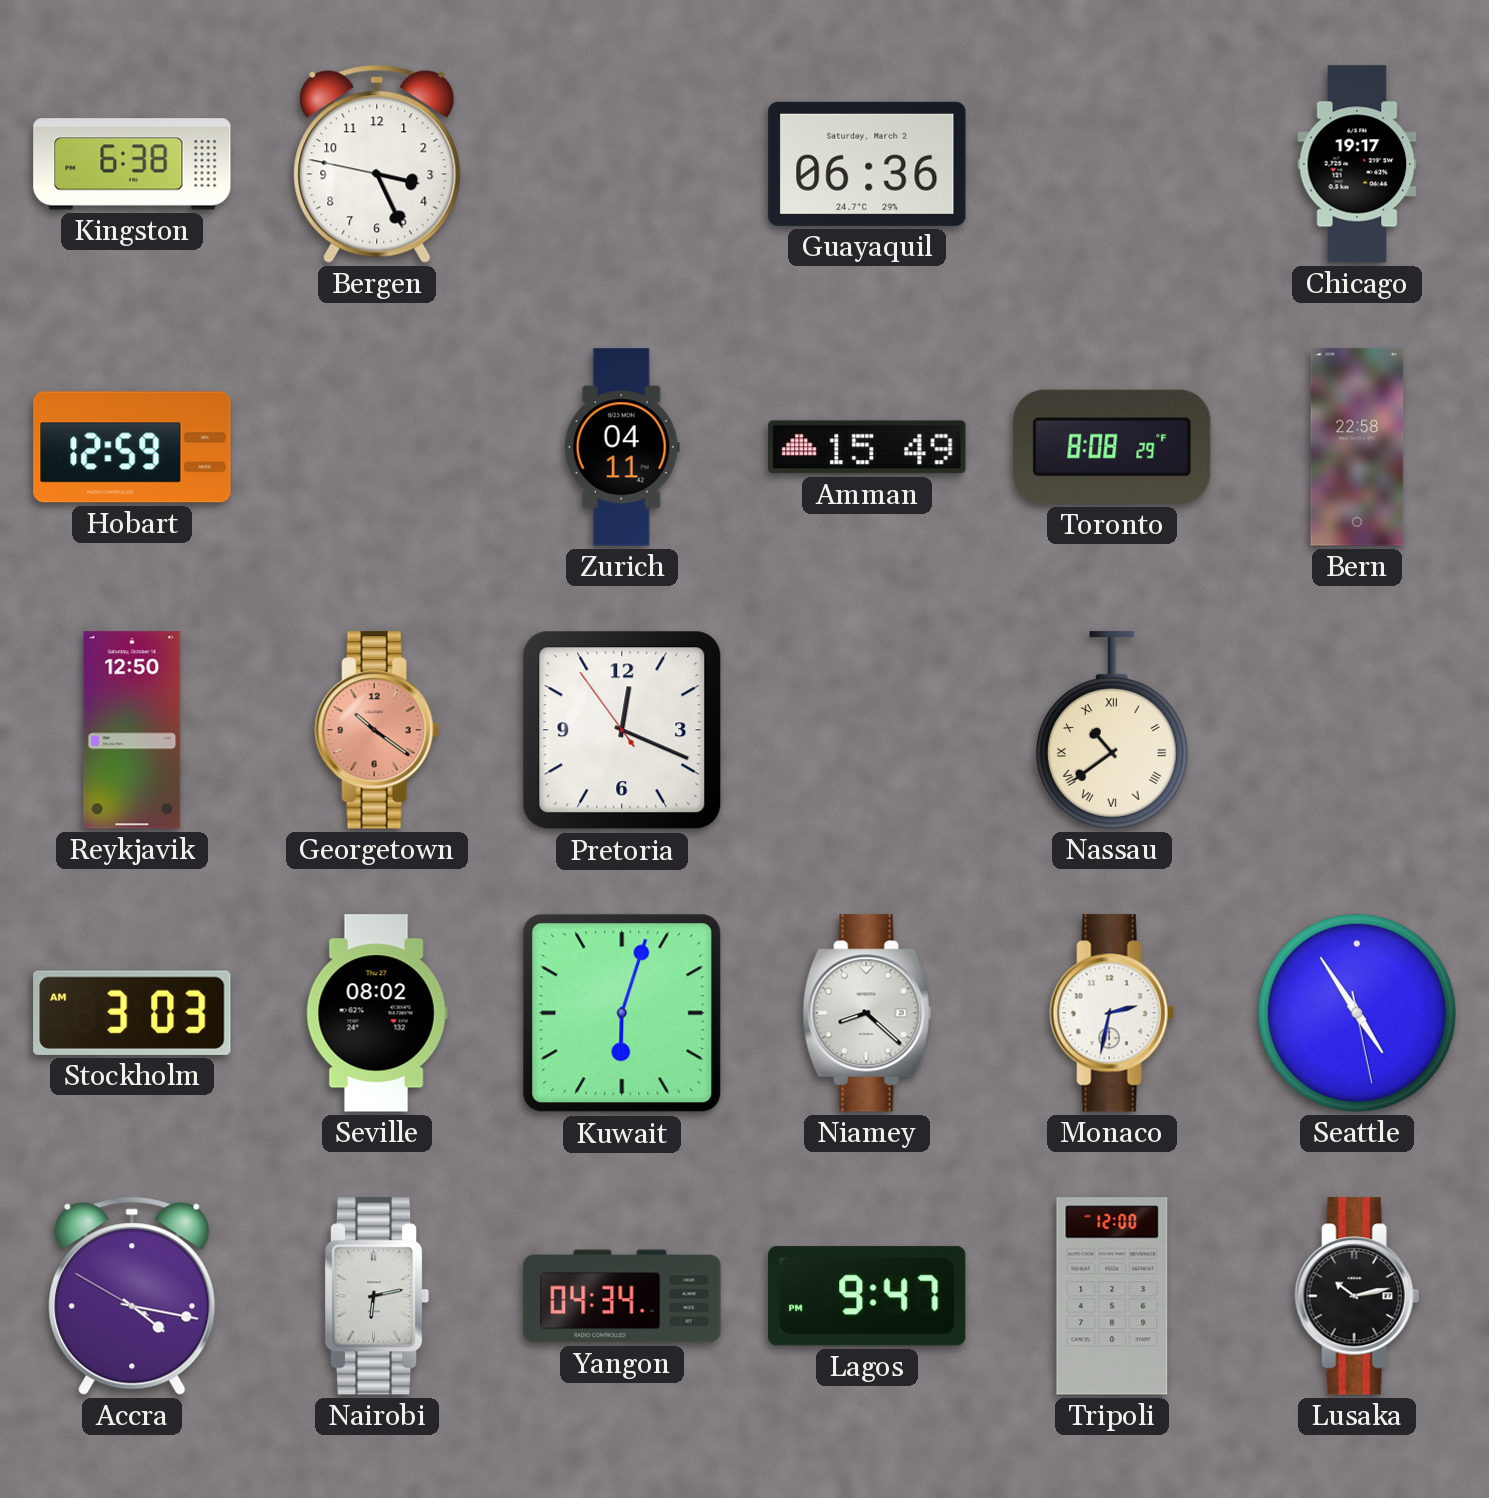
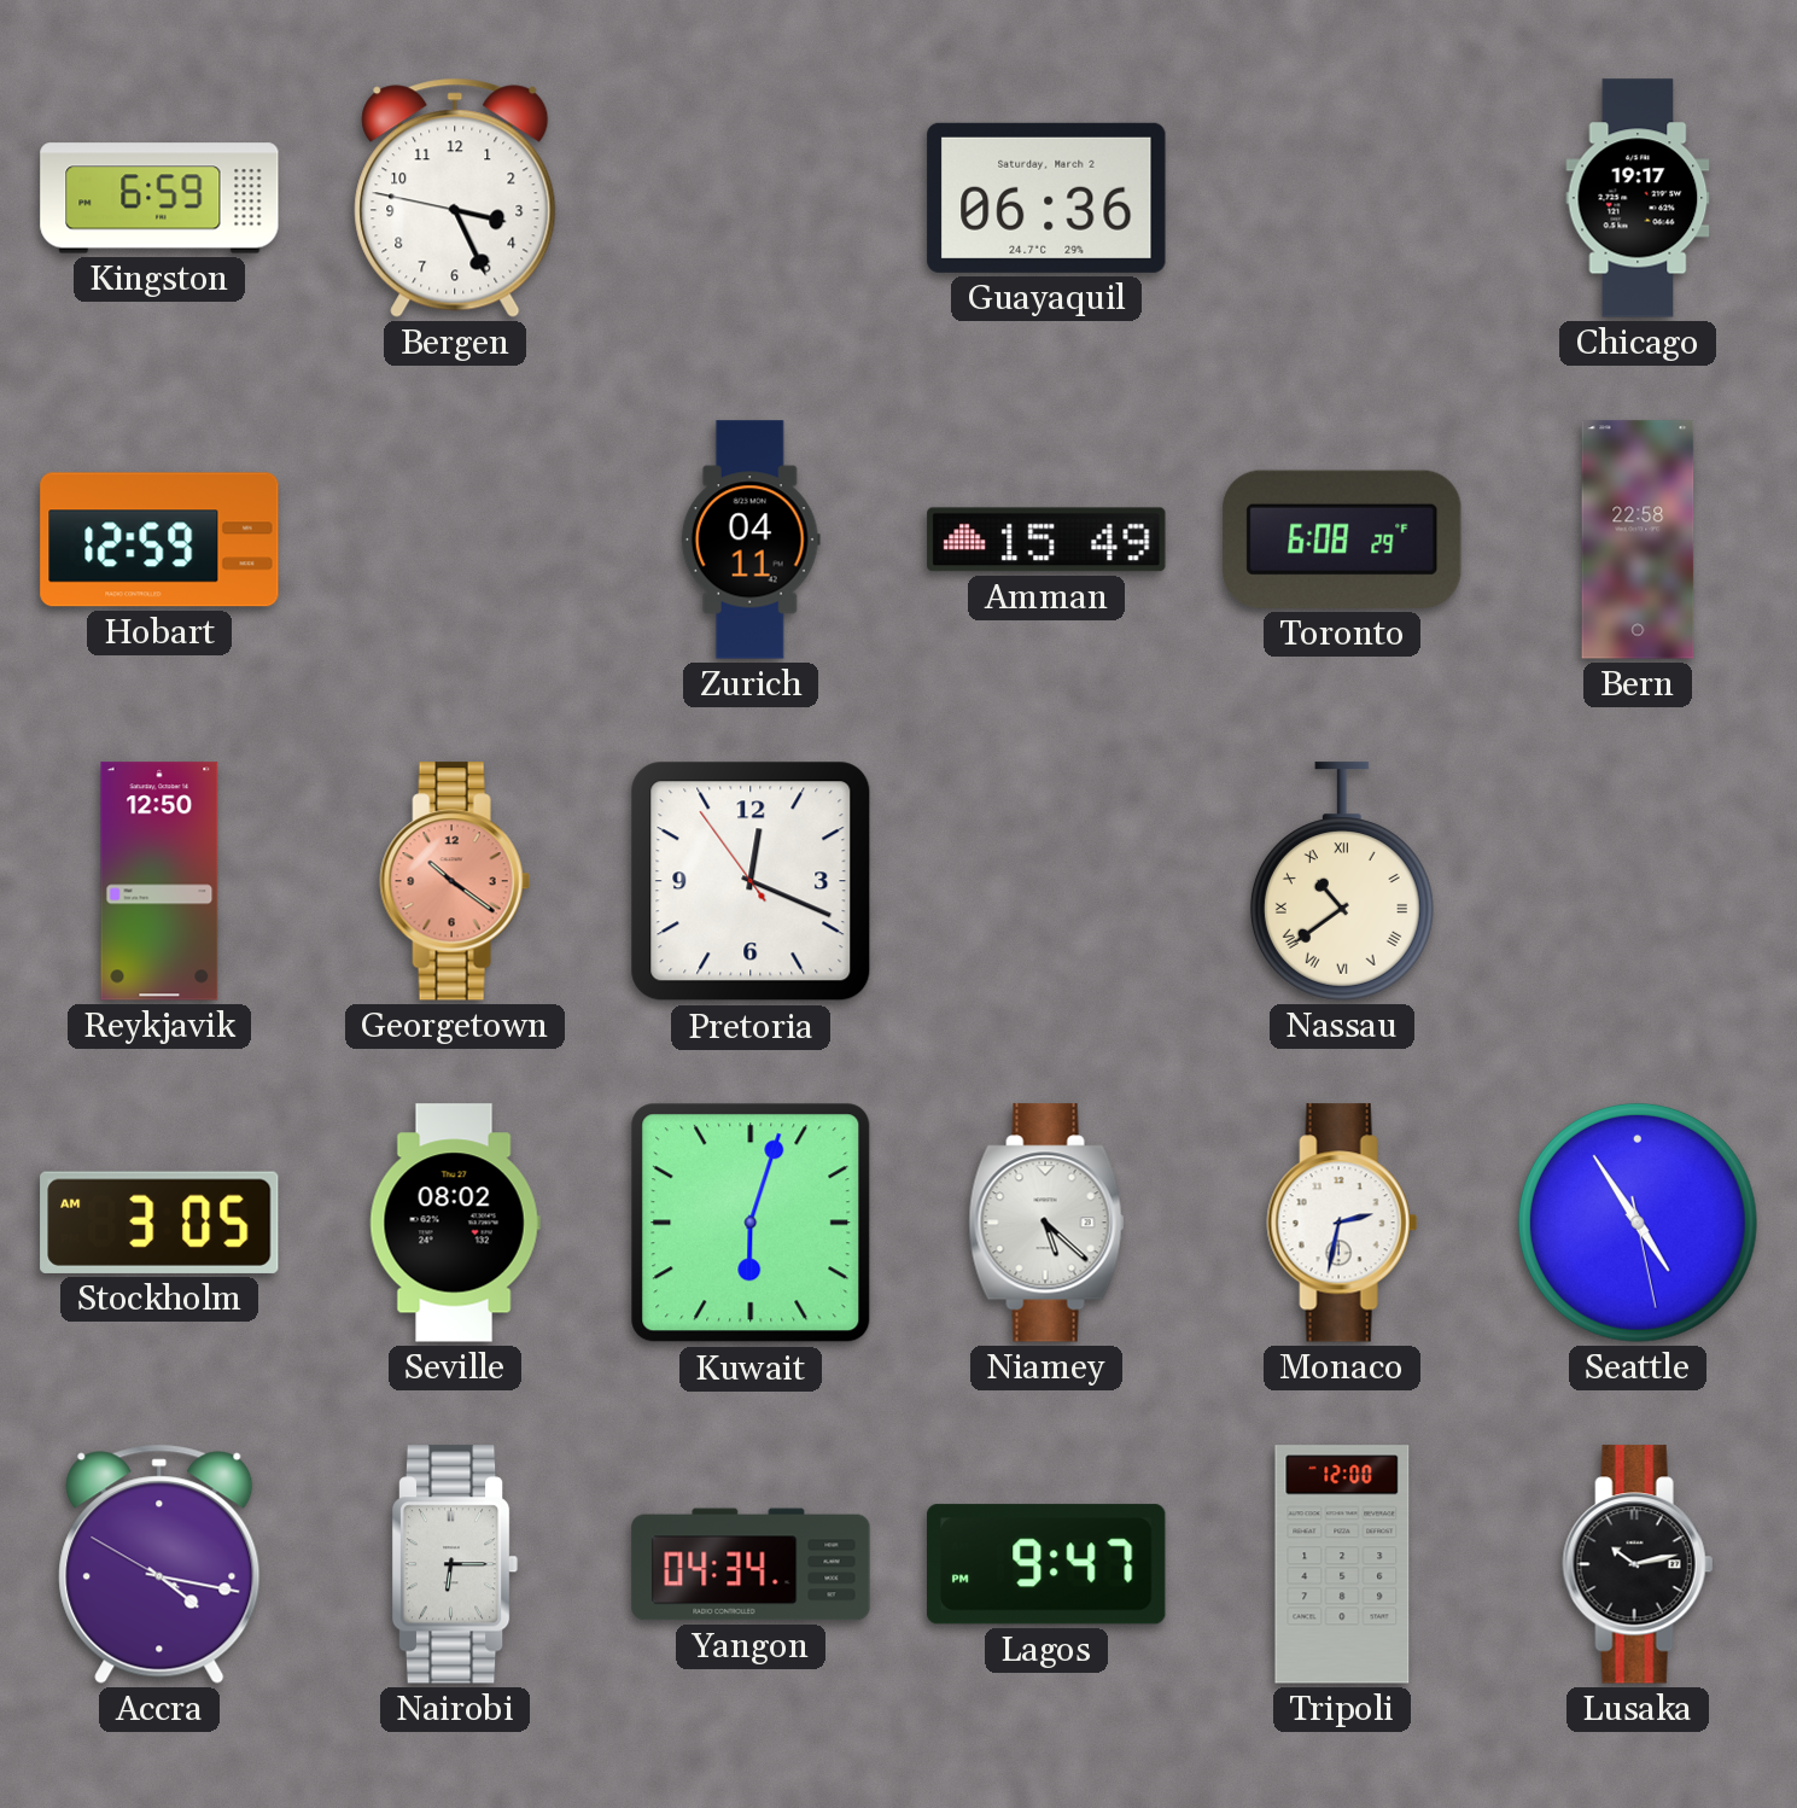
Kingston: 6:38 -> 6:59 (159, 198)
Toronto: 8:08 -> 6:08 (1342, 540)
Stockholm: 3:03 -> 3:05 (159, 1223)
Niamey: 8:22 -> 5:22 (1046, 1223)
Nairobi: 6:13 -> 6:15 (455, 1564)
